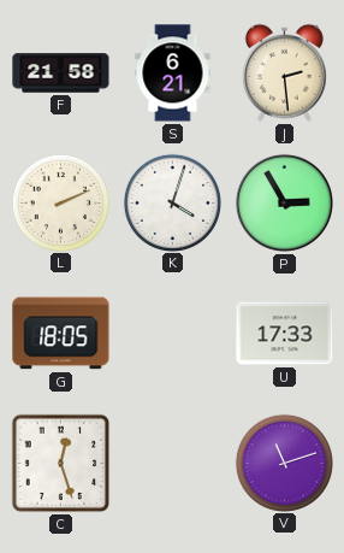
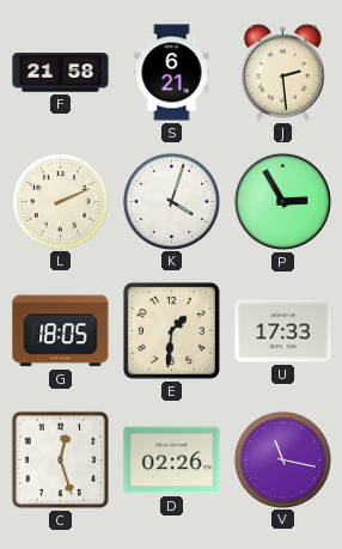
E: none -> 1:31 (171, 330)
D: none -> 02:26 (172, 460)
V: 11:12 -> 11:17 (282, 459)
